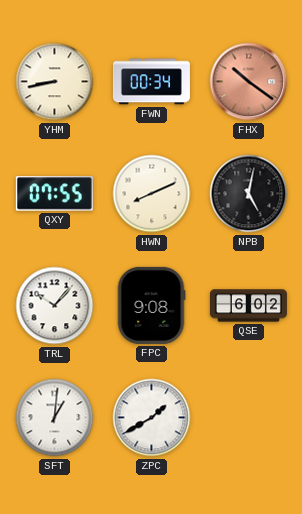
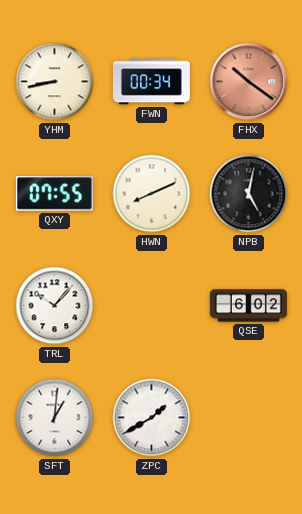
FPC: 9:08 -> none (151, 305)
